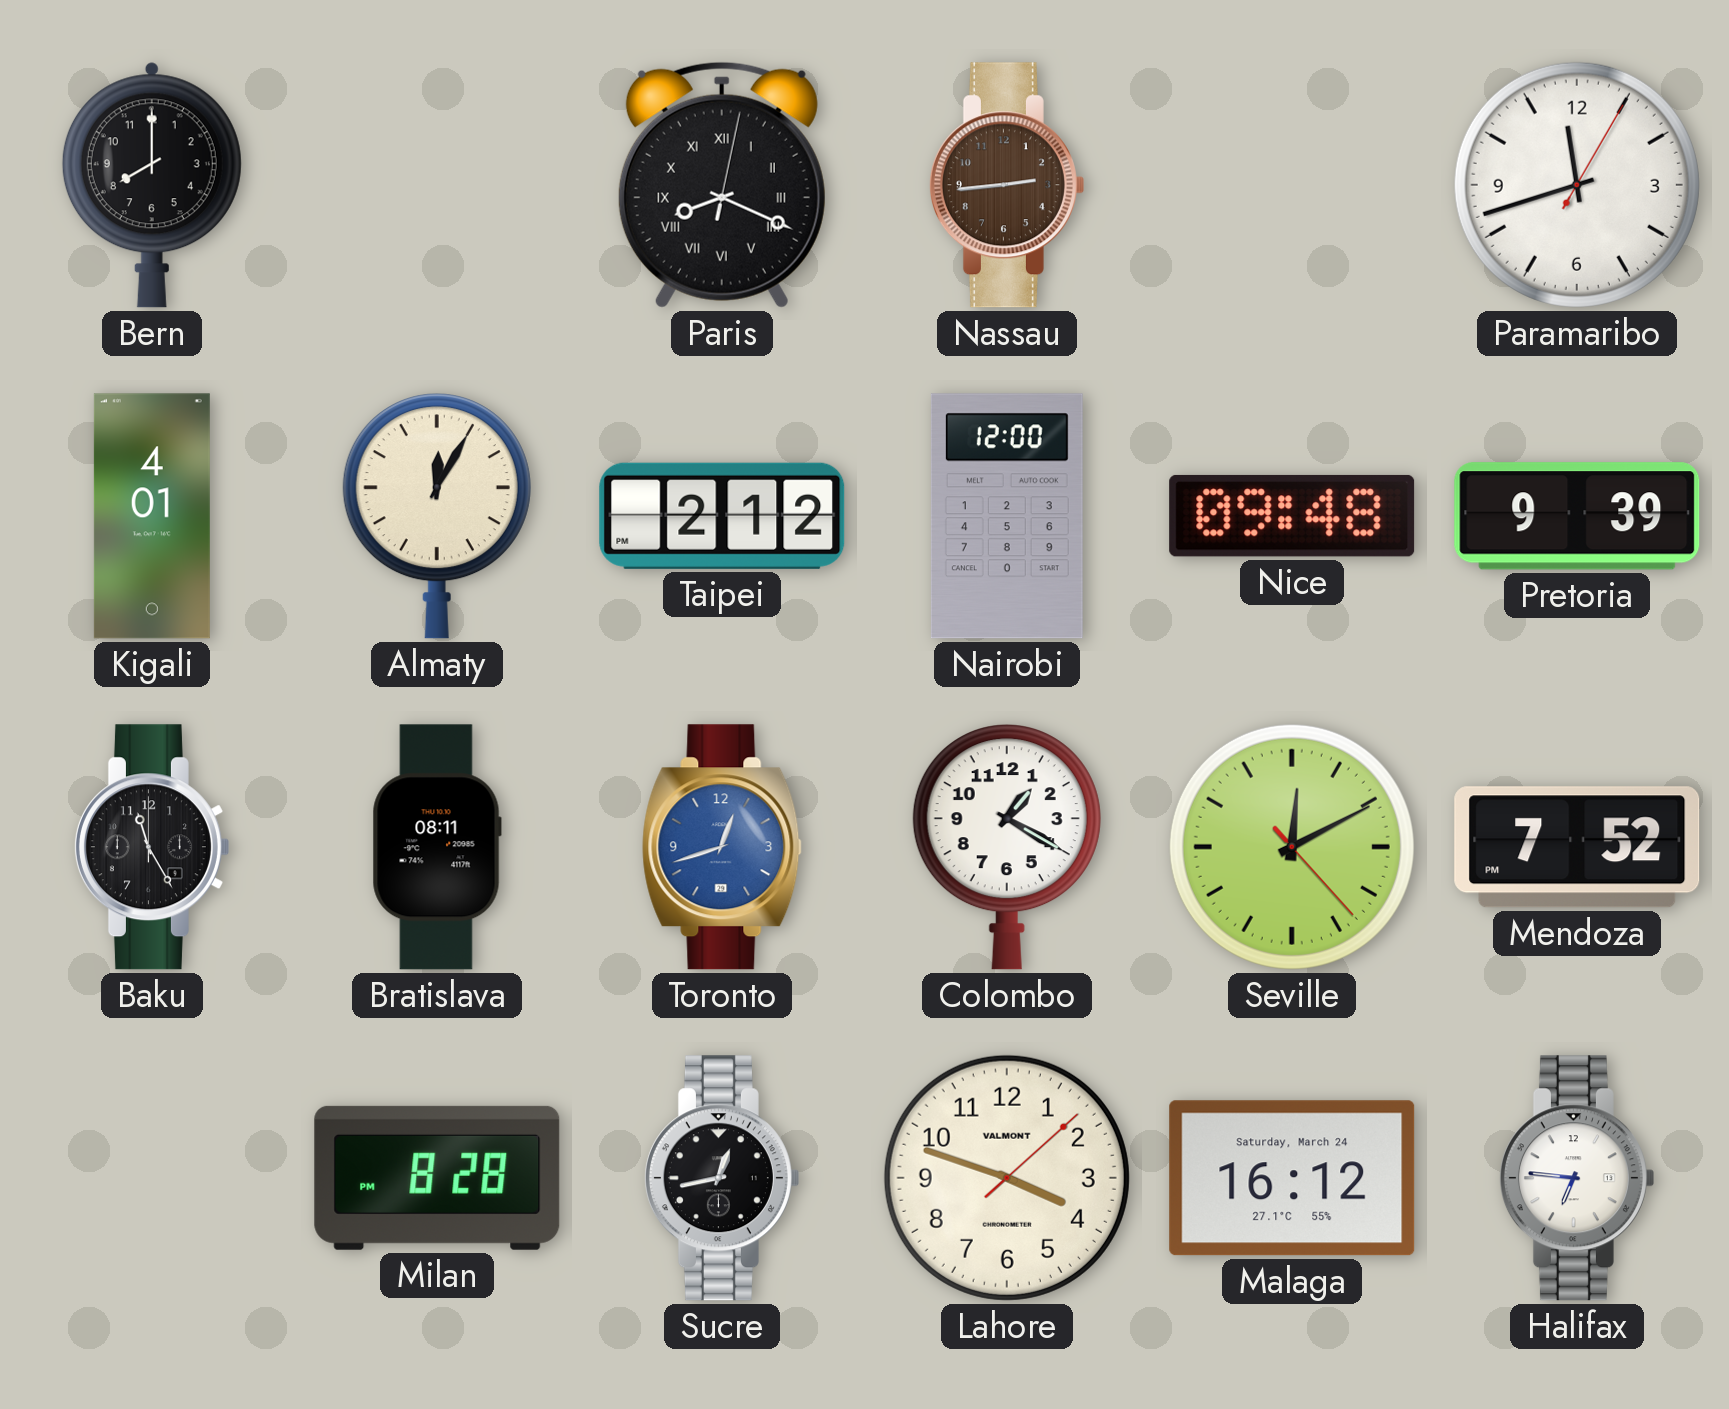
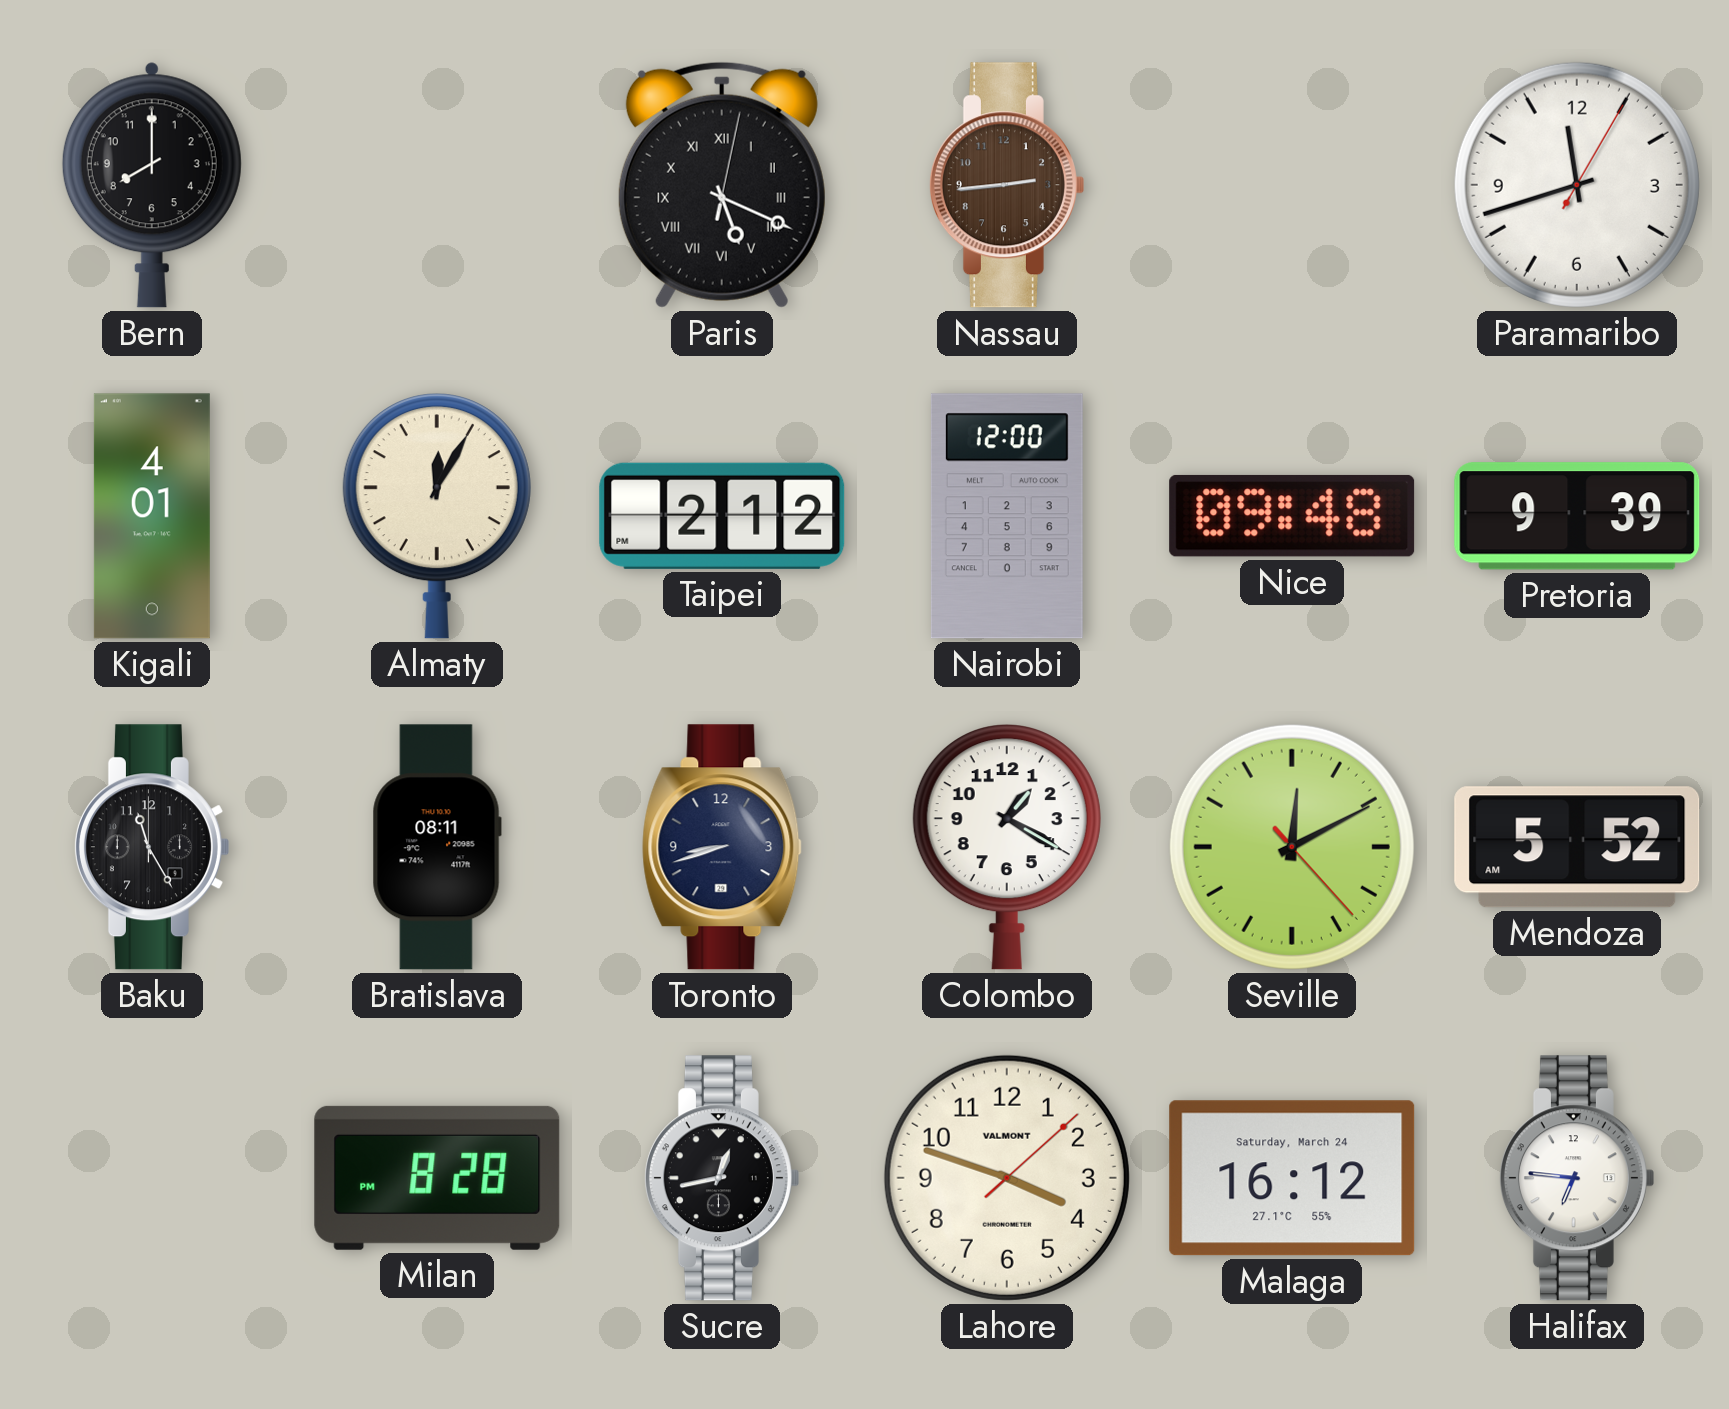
Paris: 8:19 -> 5:19 (722, 185)
Toronto: 12:42 -> 8:42 (722, 847)
Toronto dial: blue -> navy (722, 847)
Mendoza: 7:52 -> 5:52 (1577, 847)
